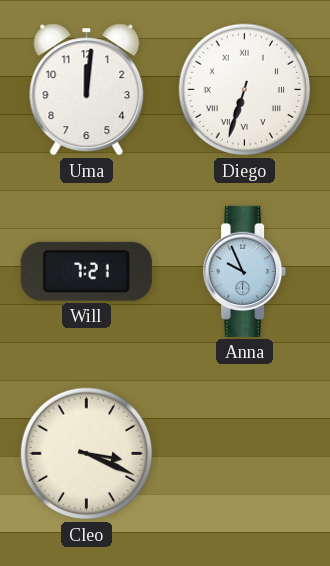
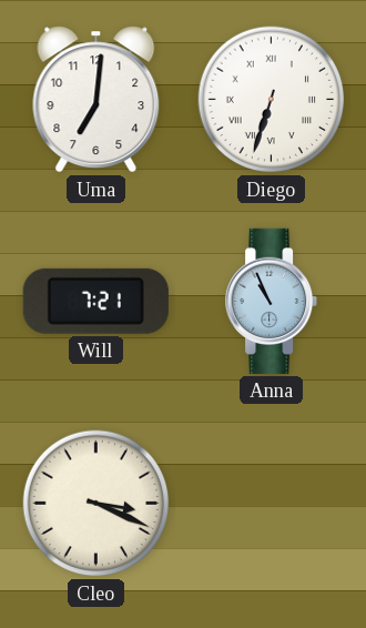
Uma: 12:01 -> 7:01 (96, 100)
Anna: 9:56 -> 10:56 (272, 301)
